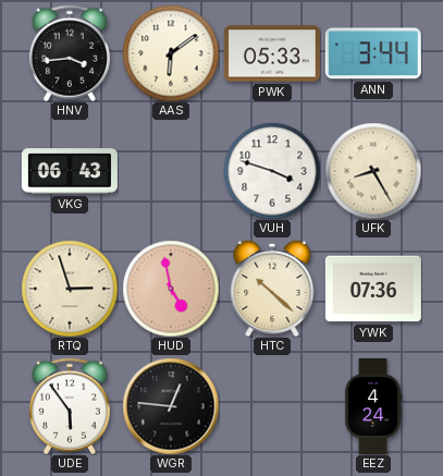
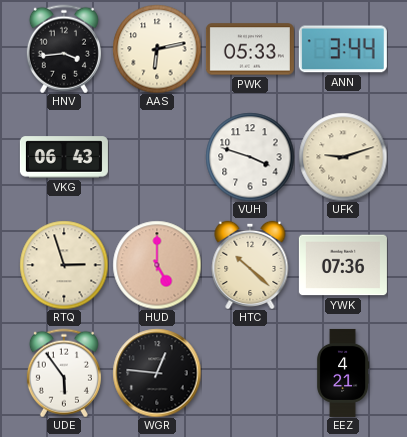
AAS: 6:09 -> 6:13 (157, 49)
UFK: 8:25 -> 9:12 (343, 157)
HUD: 4:58 -> 5:00 (157, 265)
EEZ: 4:24 -> 4:21 (343, 373)
